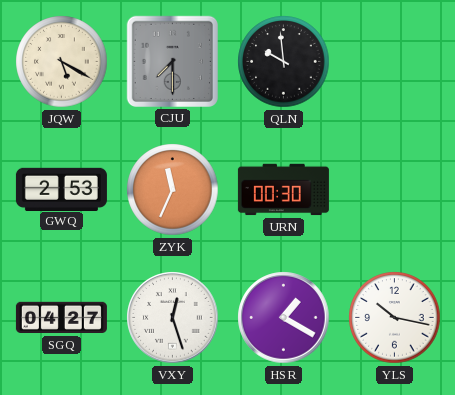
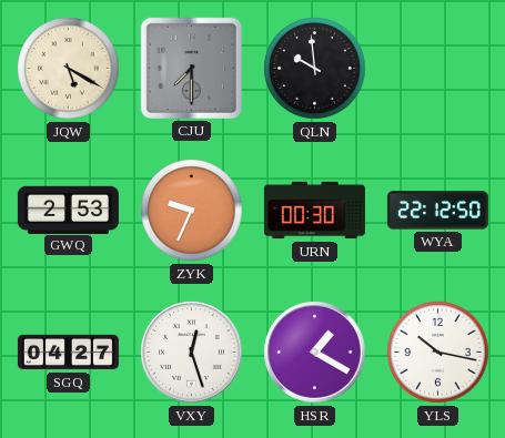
ZYK: 11:34 -> 9:34 (192, 211)
WYA: none -> 22:12 (437, 211)
